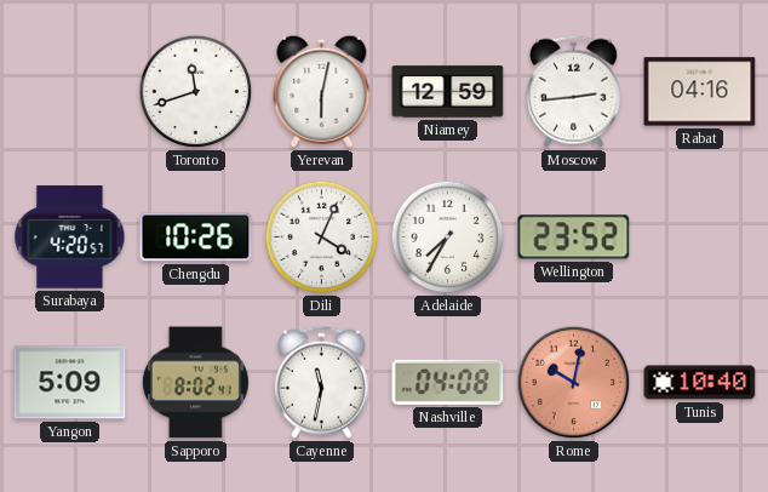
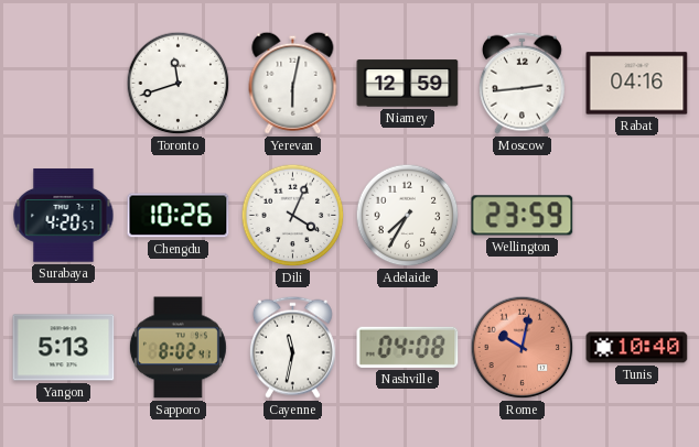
Wellington: 23:52 -> 23:59 (523, 216)
Yangon: 5:09 -> 5:13 (64, 348)
